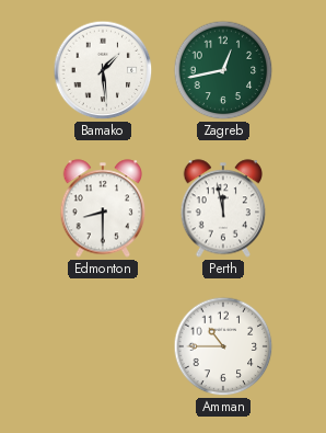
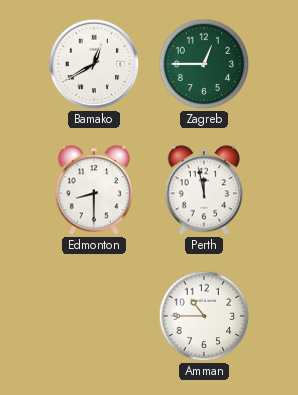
Bamako: 1:29 -> 12:40 (94, 64)
Zagreb: 12:43 -> 12:45 (204, 64)
